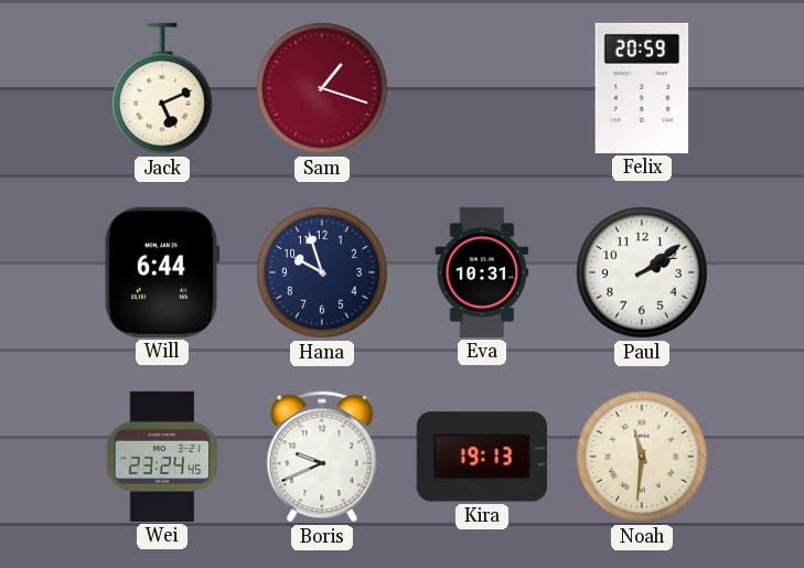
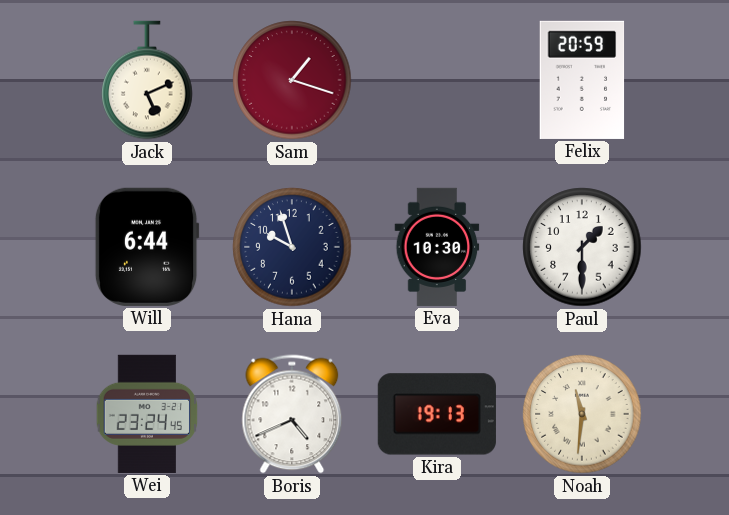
Eva: 10:31 -> 10:30 (437, 247)
Paul: 2:09 -> 1:30 (582, 247)
Boris: 9:41 -> 4:41 (292, 414)
